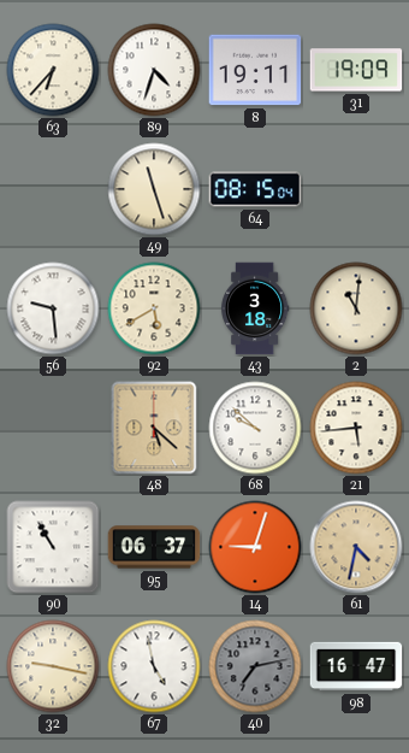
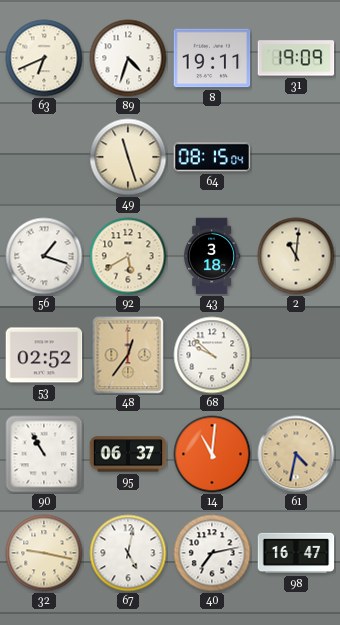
63: 6:37 -> 6:41 (44, 58)
56: 9:29 -> 1:18 (44, 256)
53: none -> 02:52 (44, 355)
48: 5:22 -> 12:36 (128, 355)
21: 5:44 -> none (356, 428)
14: 9:03 -> 11:01 (212, 454)
67: 4:58 -> 5:02 (128, 553)
40 dial: grey -> white (212, 553)
